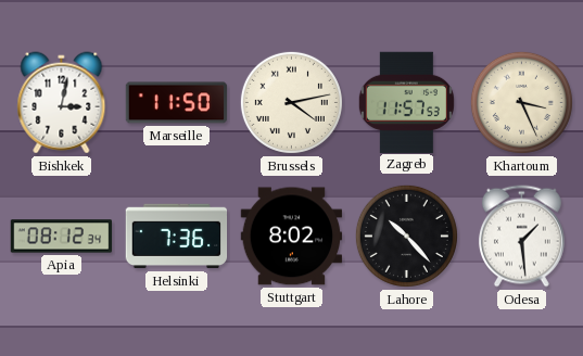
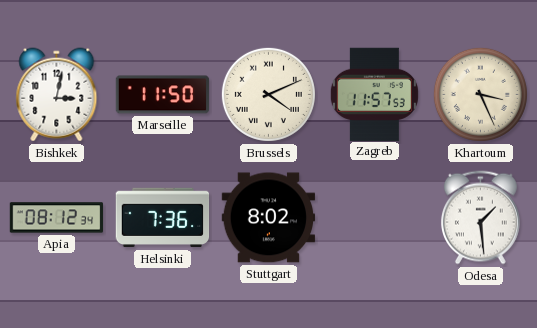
Brussels: 4:13 -> 4:11 (268, 94)
Lahore: 10:23 -> none (406, 236)
